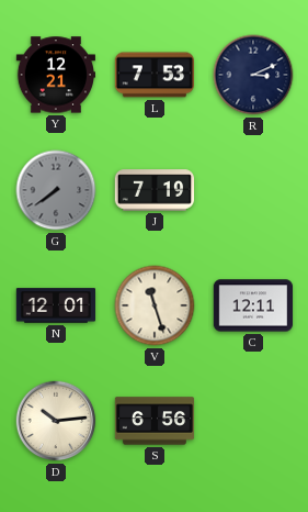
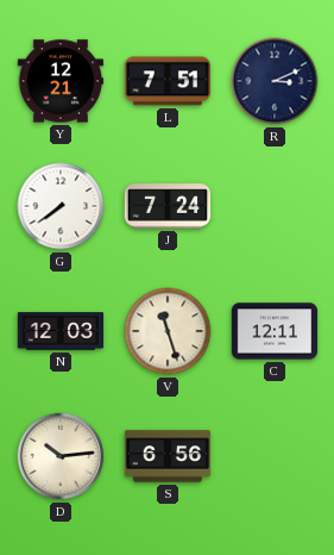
L: 7:53 -> 7:51 (166, 81)
G dial: grey -> white (61, 206)
J: 7:19 -> 7:24 (168, 206)
N: 12:01 -> 12:03 (61, 331)
